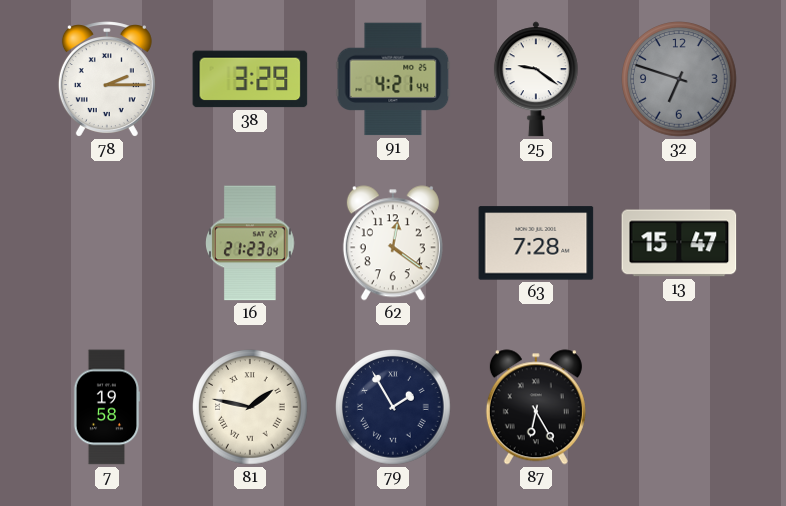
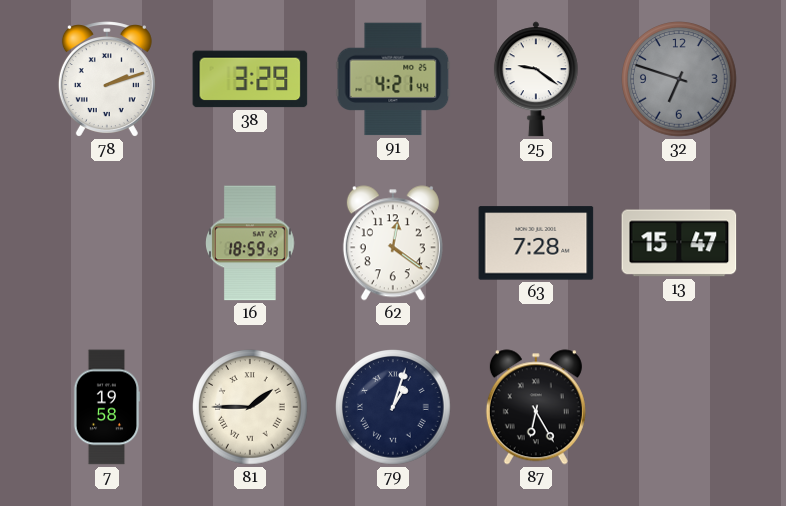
78: 2:15 -> 2:12 (107, 79)
16: 21:23 -> 18:59 (250, 243)
81: 1:47 -> 1:45 (250, 407)
79: 1:55 -> 1:03 (393, 407)
